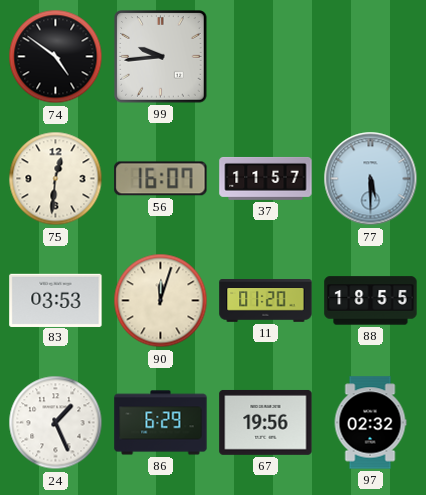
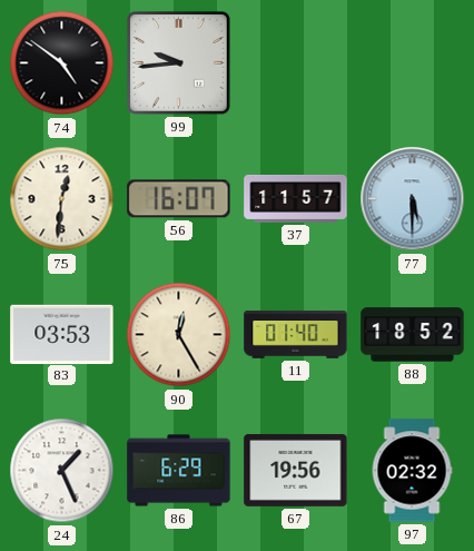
90: 12:03 -> 12:25 (179, 335)
11: 01:20 -> 01:40 (296, 335)
88: 18:55 -> 18:52 (413, 335)
